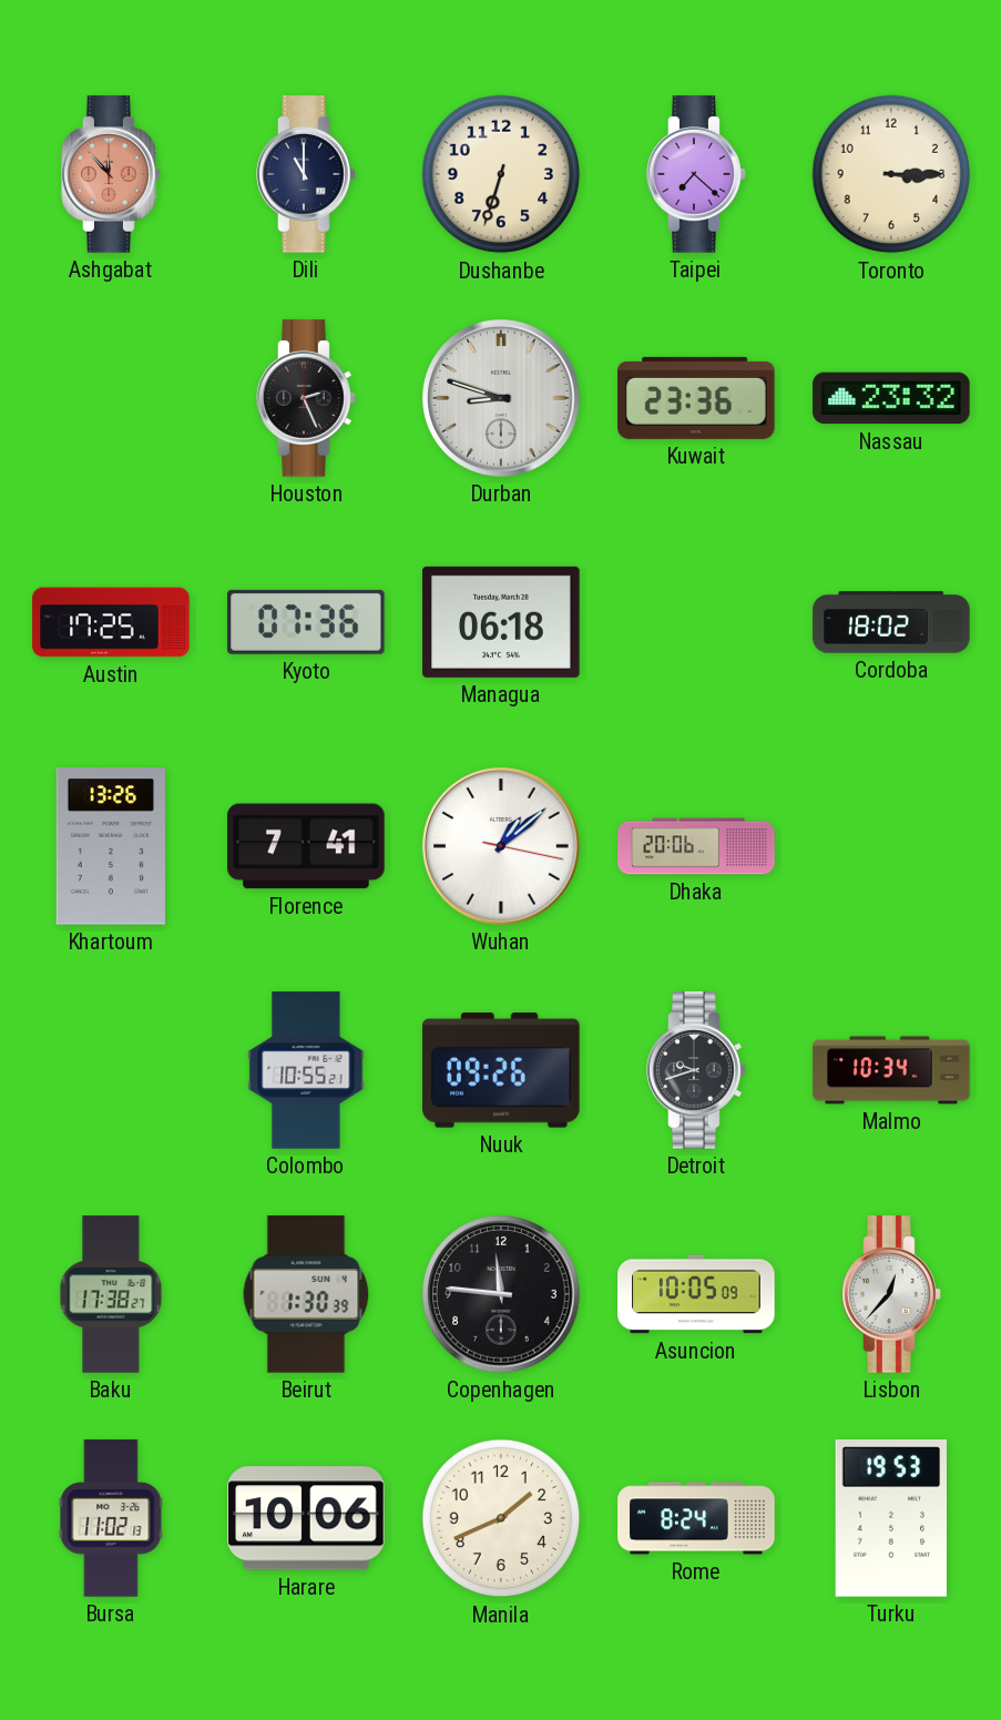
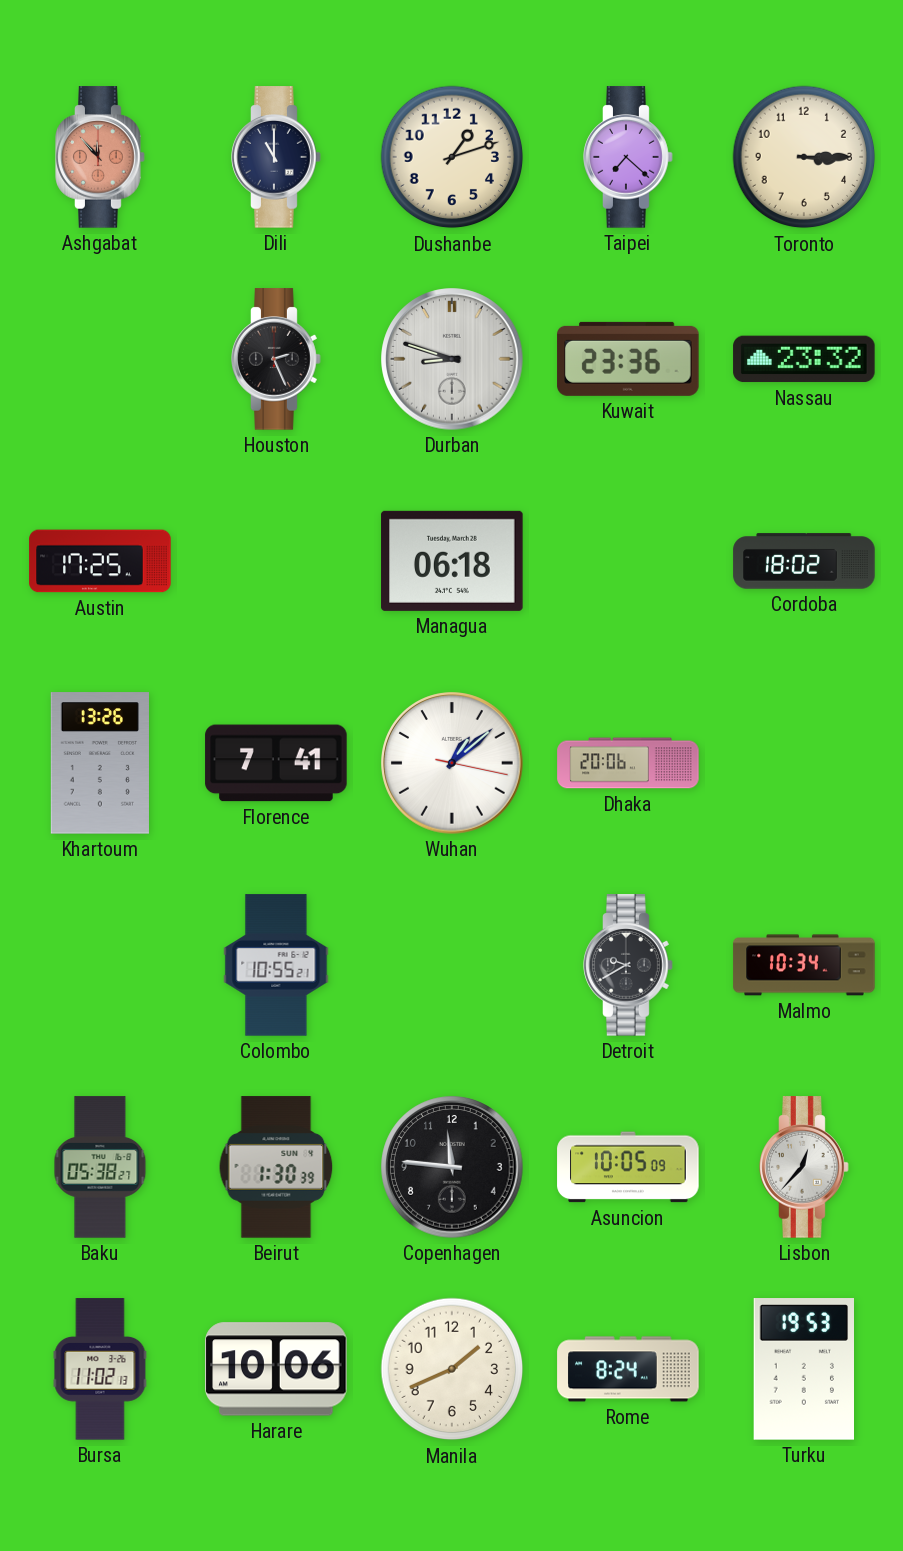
Dushanbe: 6:33 -> 1:12 (452, 157)
Kyoto: 07:36 -> none (306, 622)
Nuuk: 09:26 -> none (501, 1070)
Detroit: 9:42 -> 9:40 (628, 965)
Baku: 17:38 -> 05:38 (100, 1167)
